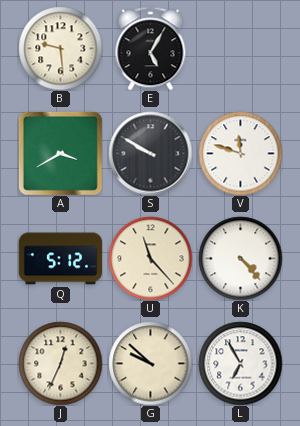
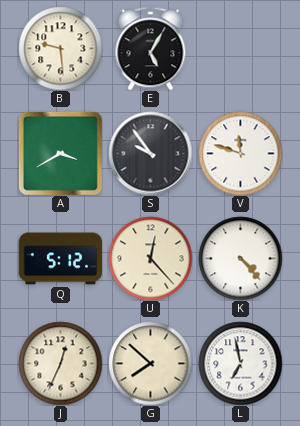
S: 9:50 -> 9:54 (150, 153)
U: 11:23 -> 12:23 (150, 258)
G: 9:52 -> 7:52 (150, 363)
L: 6:55 -> 6:58 (240, 363)
